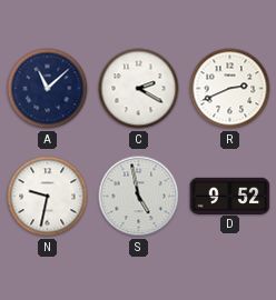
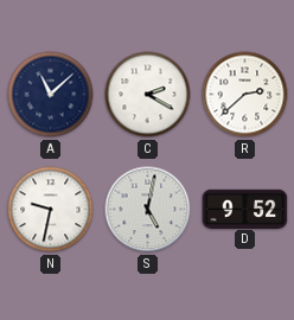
R: 2:41 -> 2:38 (245, 95)
S: 4:58 -> 5:02 (148, 210)
